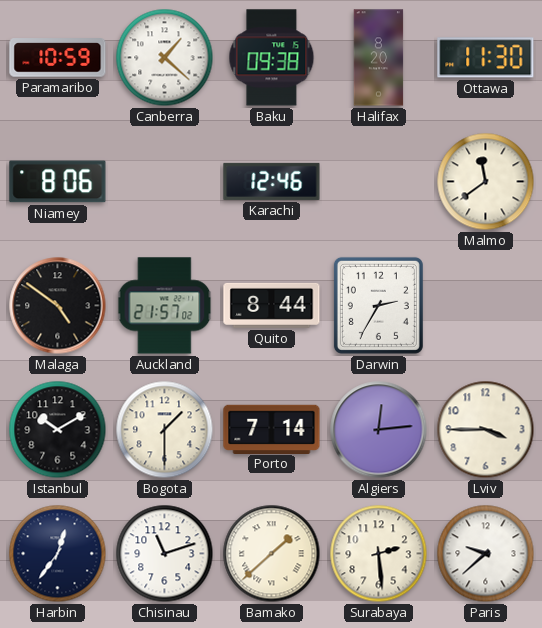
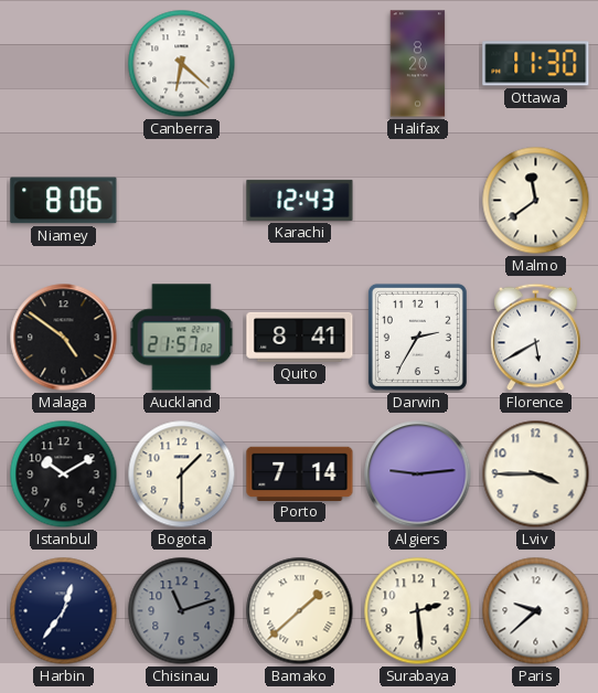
Paramaribo: 10:59 -> none (58, 58)
Canberra: 1:22 -> 6:22 (182, 64)
Baku: 09:38 -> none (272, 58)
Karachi: 12:46 -> 12:43 (300, 200)
Quito: 8:44 -> 8:41 (300, 337)
Florence: none -> 5:40 (536, 338)
Algiers: 12:14 -> 9:14 (418, 475)
Chisinau dial: white -> grey (182, 611)
